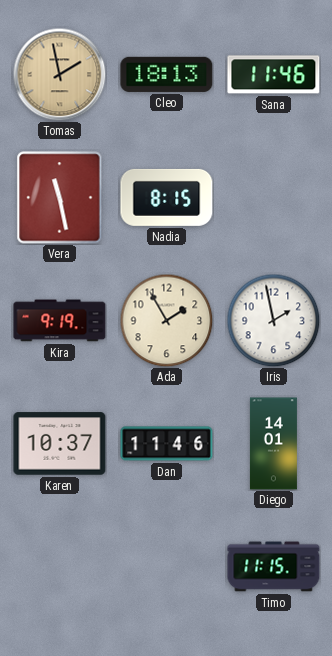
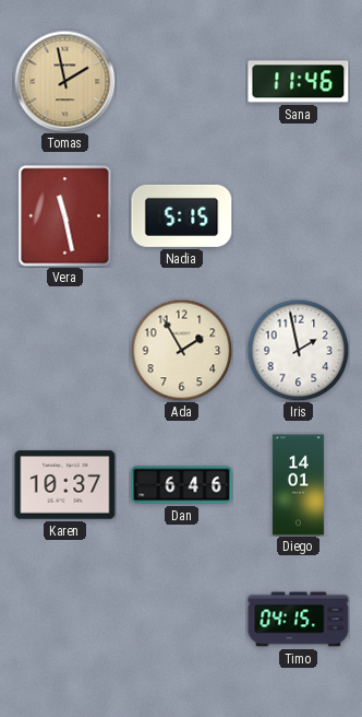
Cleo: 18:13 -> none (167, 74)
Nadia: 8:15 -> 5:15 (182, 215)
Kira: 9:19 -> none (60, 321)
Dan: 11:46 -> 6:46 (182, 485)
Timo: 11:15 -> 04:15 (299, 620)
